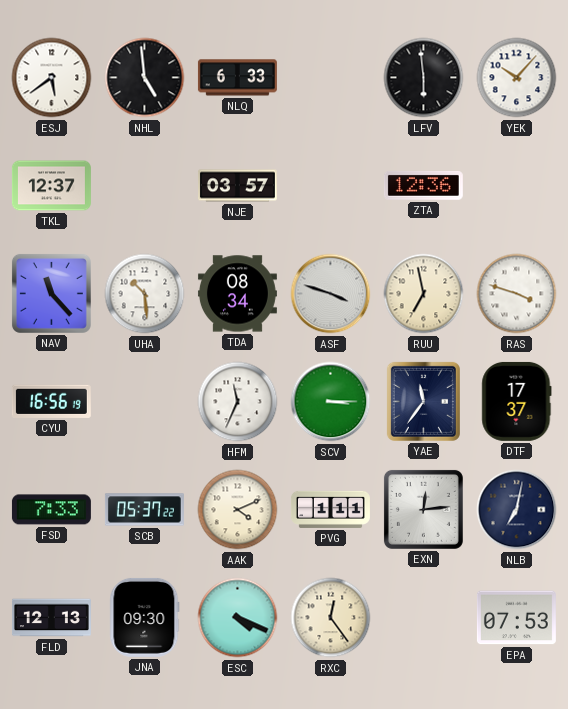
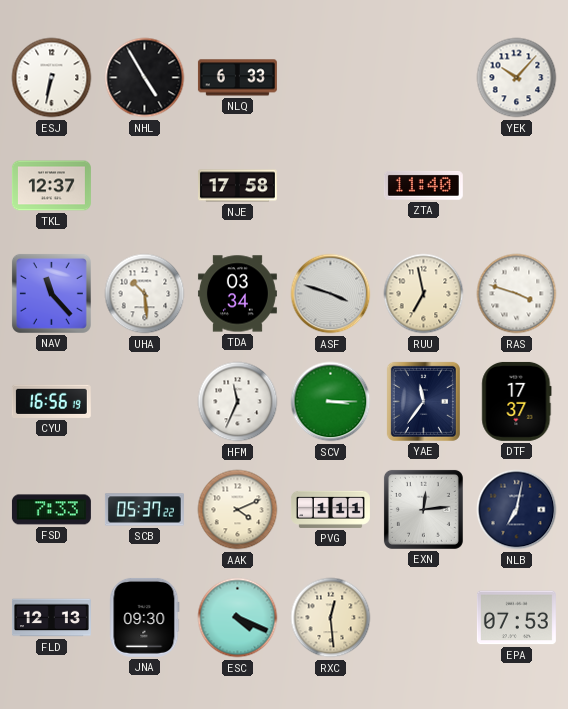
ESJ: 5:39 -> 6:32 (52, 78)
NHL: 4:59 -> 4:55 (145, 78)
LFV: 5:59 -> none (424, 78)
NJE: 03:57 -> 17:58 (237, 186)
ZTA: 12:36 -> 11:40 (423, 185)
TDA: 08:34 -> 03:34 (237, 294)
RXC: 12:24 -> 12:29 (331, 618)
